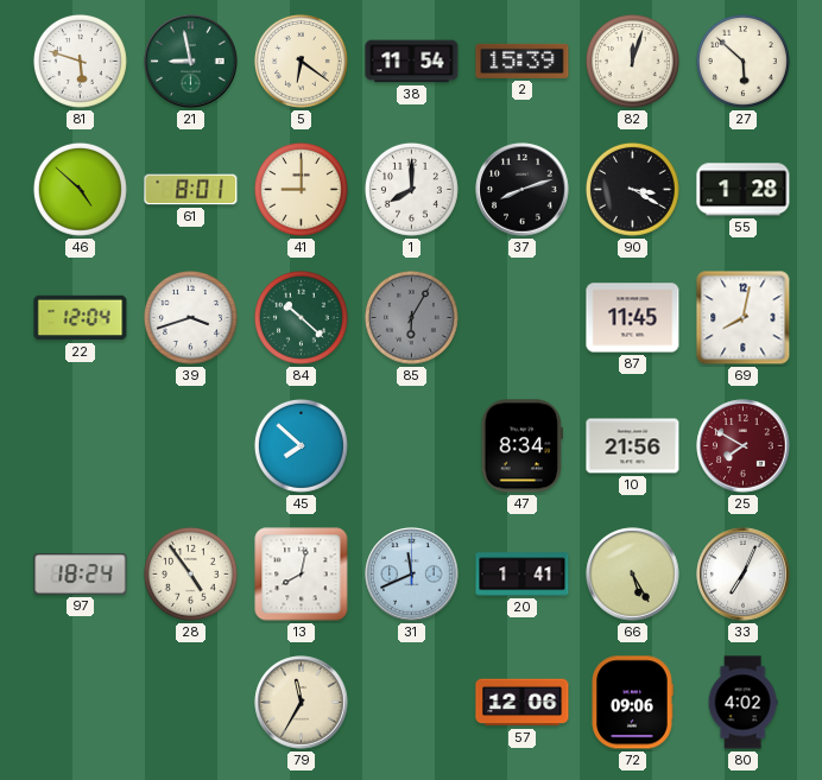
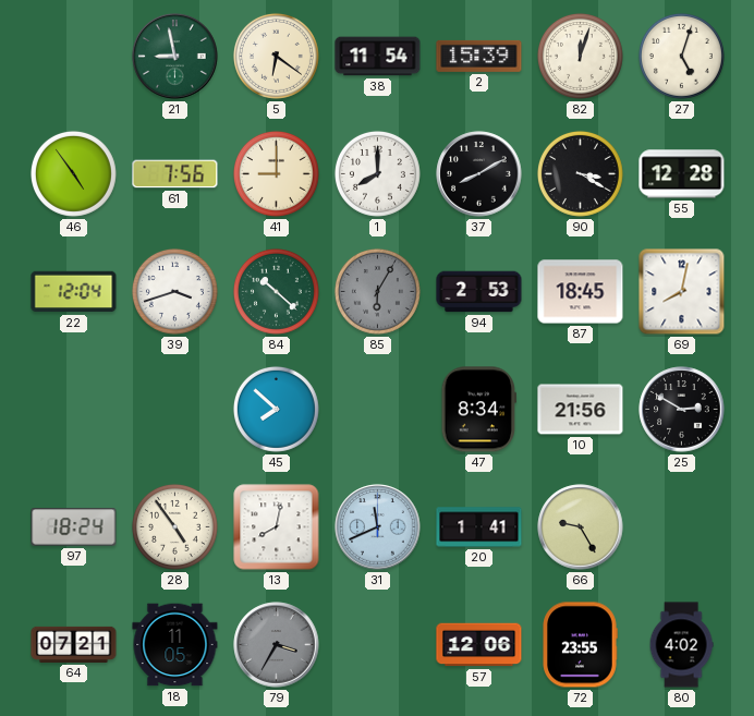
81: 5:48 -> none (80, 61)
27: 5:52 -> 5:03 (681, 56)
46: 4:52 -> 4:54 (73, 173)
61: 8:01 -> 7:56 (175, 174)
37: 8:12 -> 8:10 (479, 174)
55: 1:28 -> 12:28 (682, 174)
94: none -> 2:53 (479, 292)
87: 11:45 -> 18:45 (581, 292)
25: 7:50 -> 2:50 (682, 410)
25 dial: burgundy -> black (682, 410)
66: 5:25 -> 9:25 (581, 527)
33: 7:04 -> none (744, 575)
64: none -> 07:21 (74, 644)
18: none -> 11:05 (175, 645)
79: 11:35 -> 3:35 (277, 645)
79 dial: cream -> grey (277, 645)
72: 09:06 -> 23:55 (580, 645)
